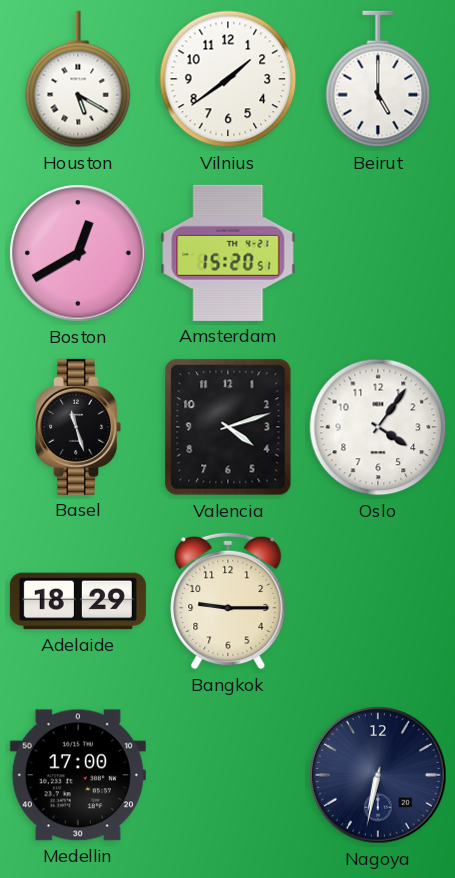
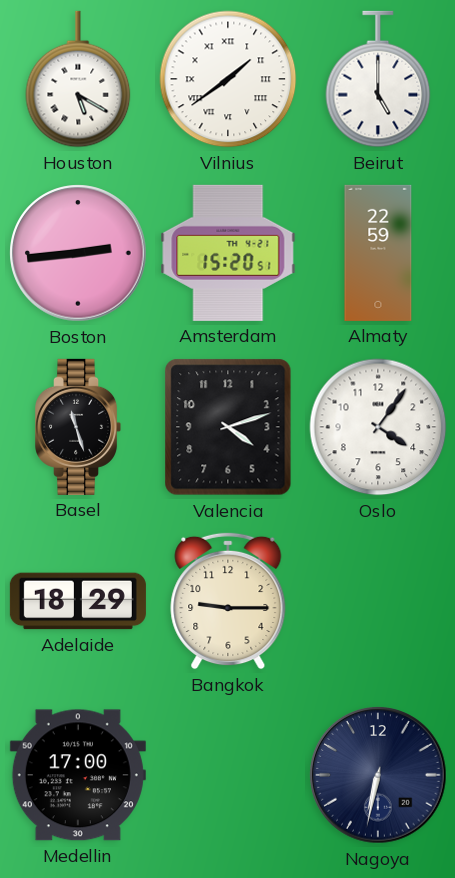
Vilnius numerals: Arabic -> Roman (228, 79)
Boston: 12:40 -> 2:44 (78, 253)
Almaty: none -> 22:59 (378, 253)
